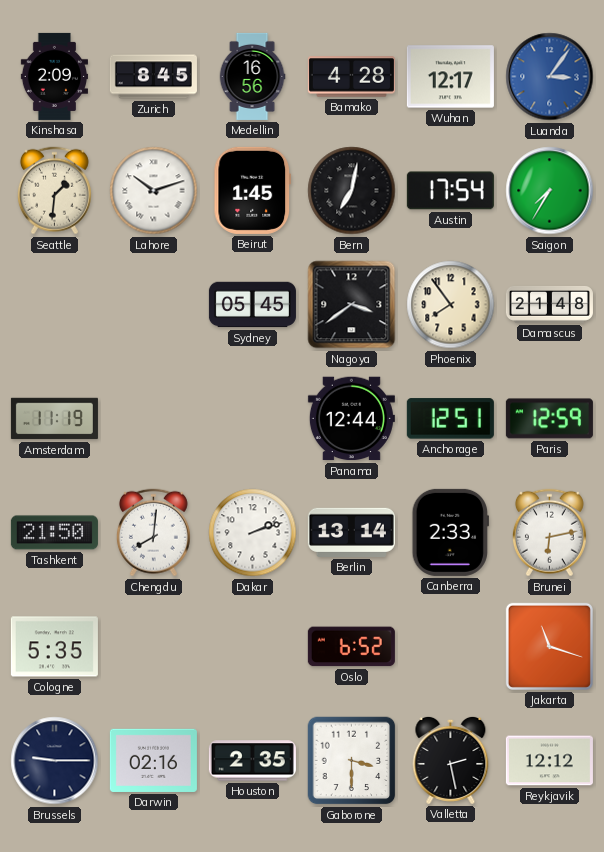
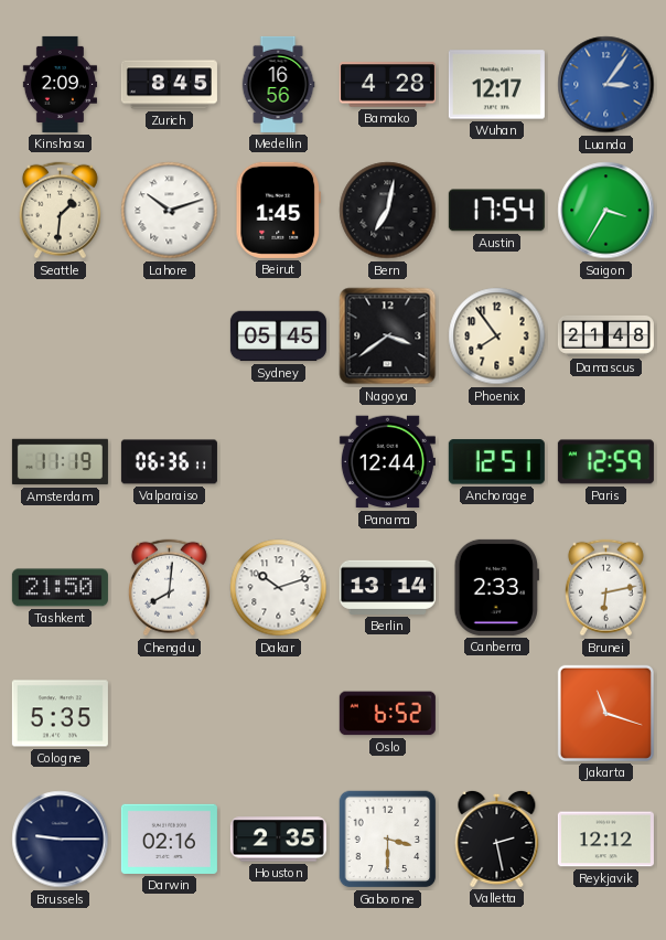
Saigon: 7:35 -> 3:35 (606, 211)
Valparaiso: none -> 06:36 (169, 462)
Dakar: 2:12 -> 10:12 (279, 588)
